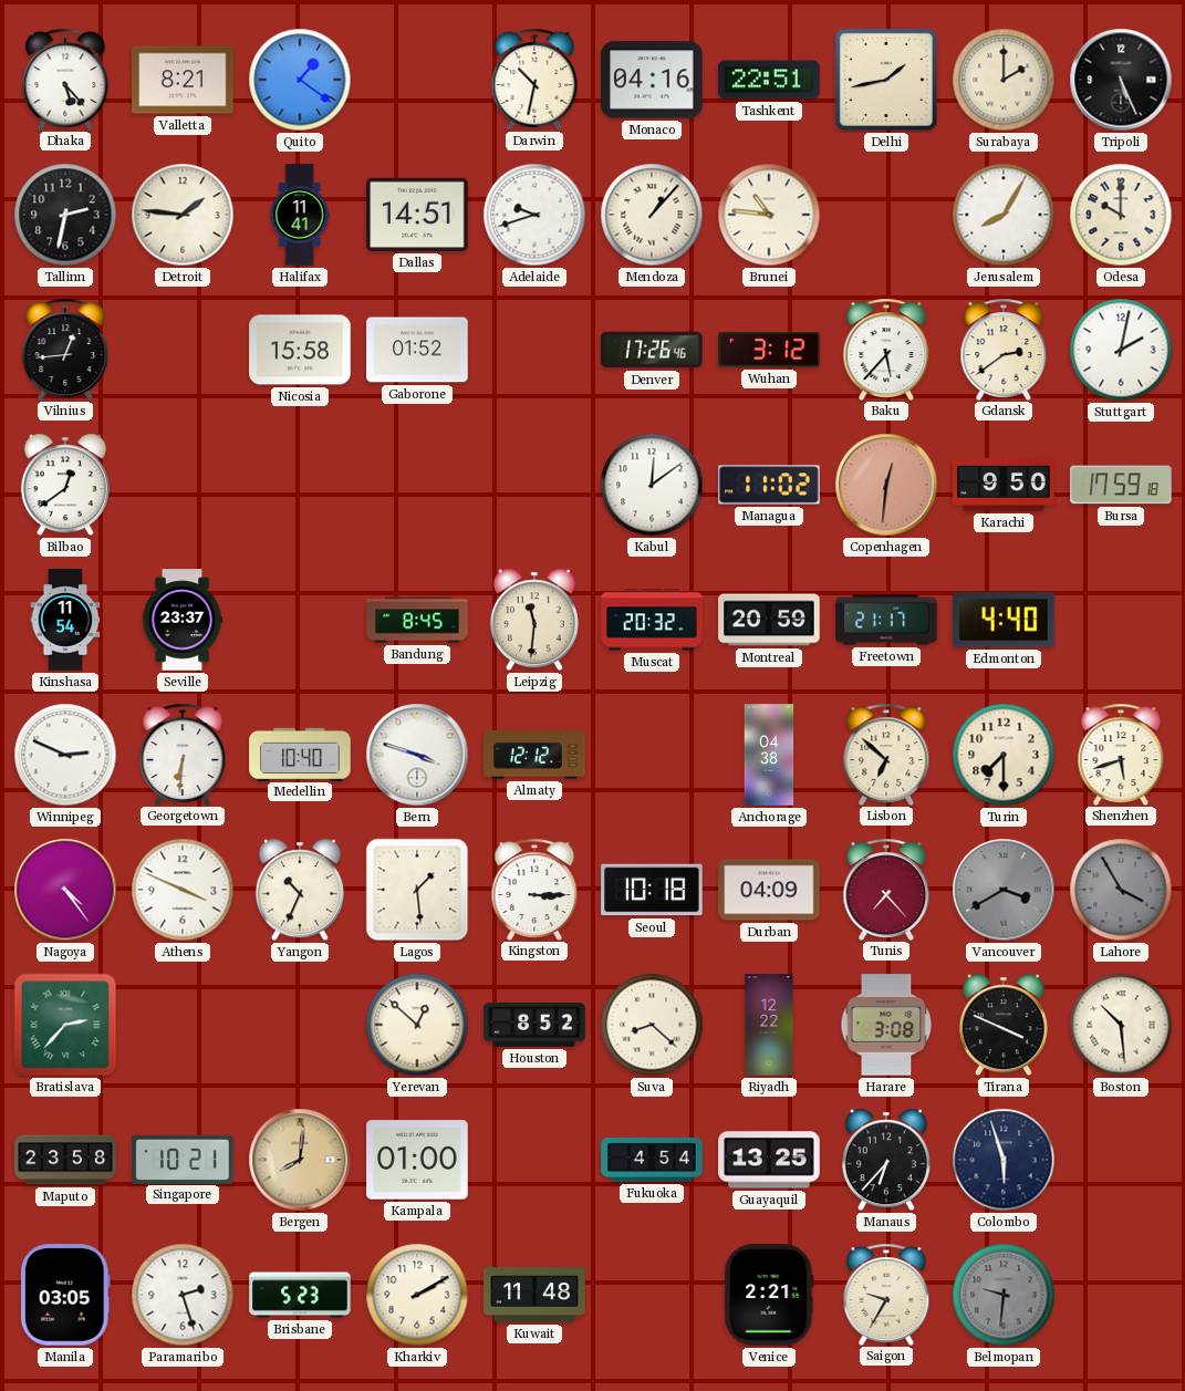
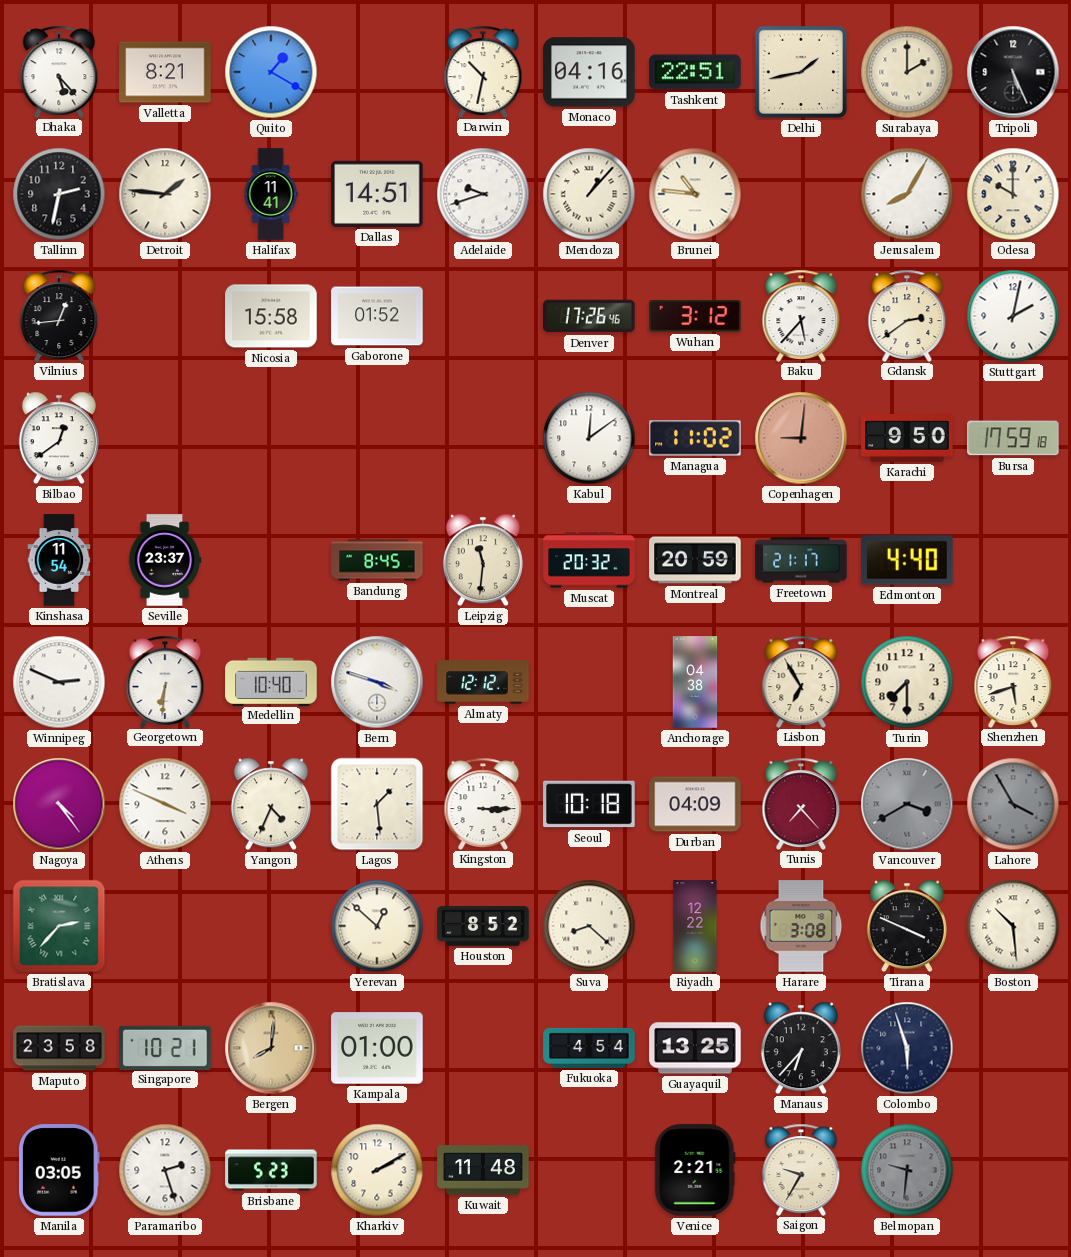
Quito: 1:21 -> 1:20 (271, 72)
Copenhagen: 12:31 -> 9:01 (801, 438)
Lisbon: 6:52 -> 6:55 (801, 681)
Yangon: 10:34 -> 4:34 (271, 804)
